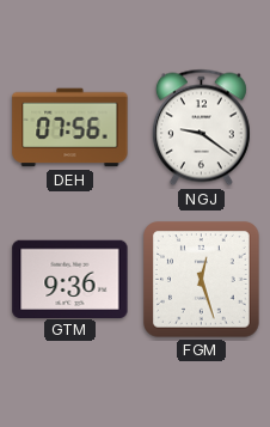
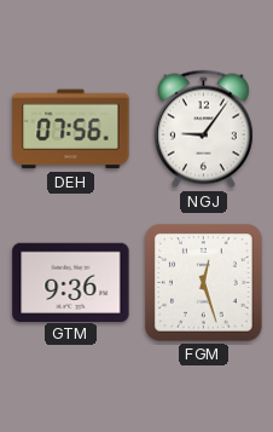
NGJ: 9:21 -> 9:06 (203, 129)
